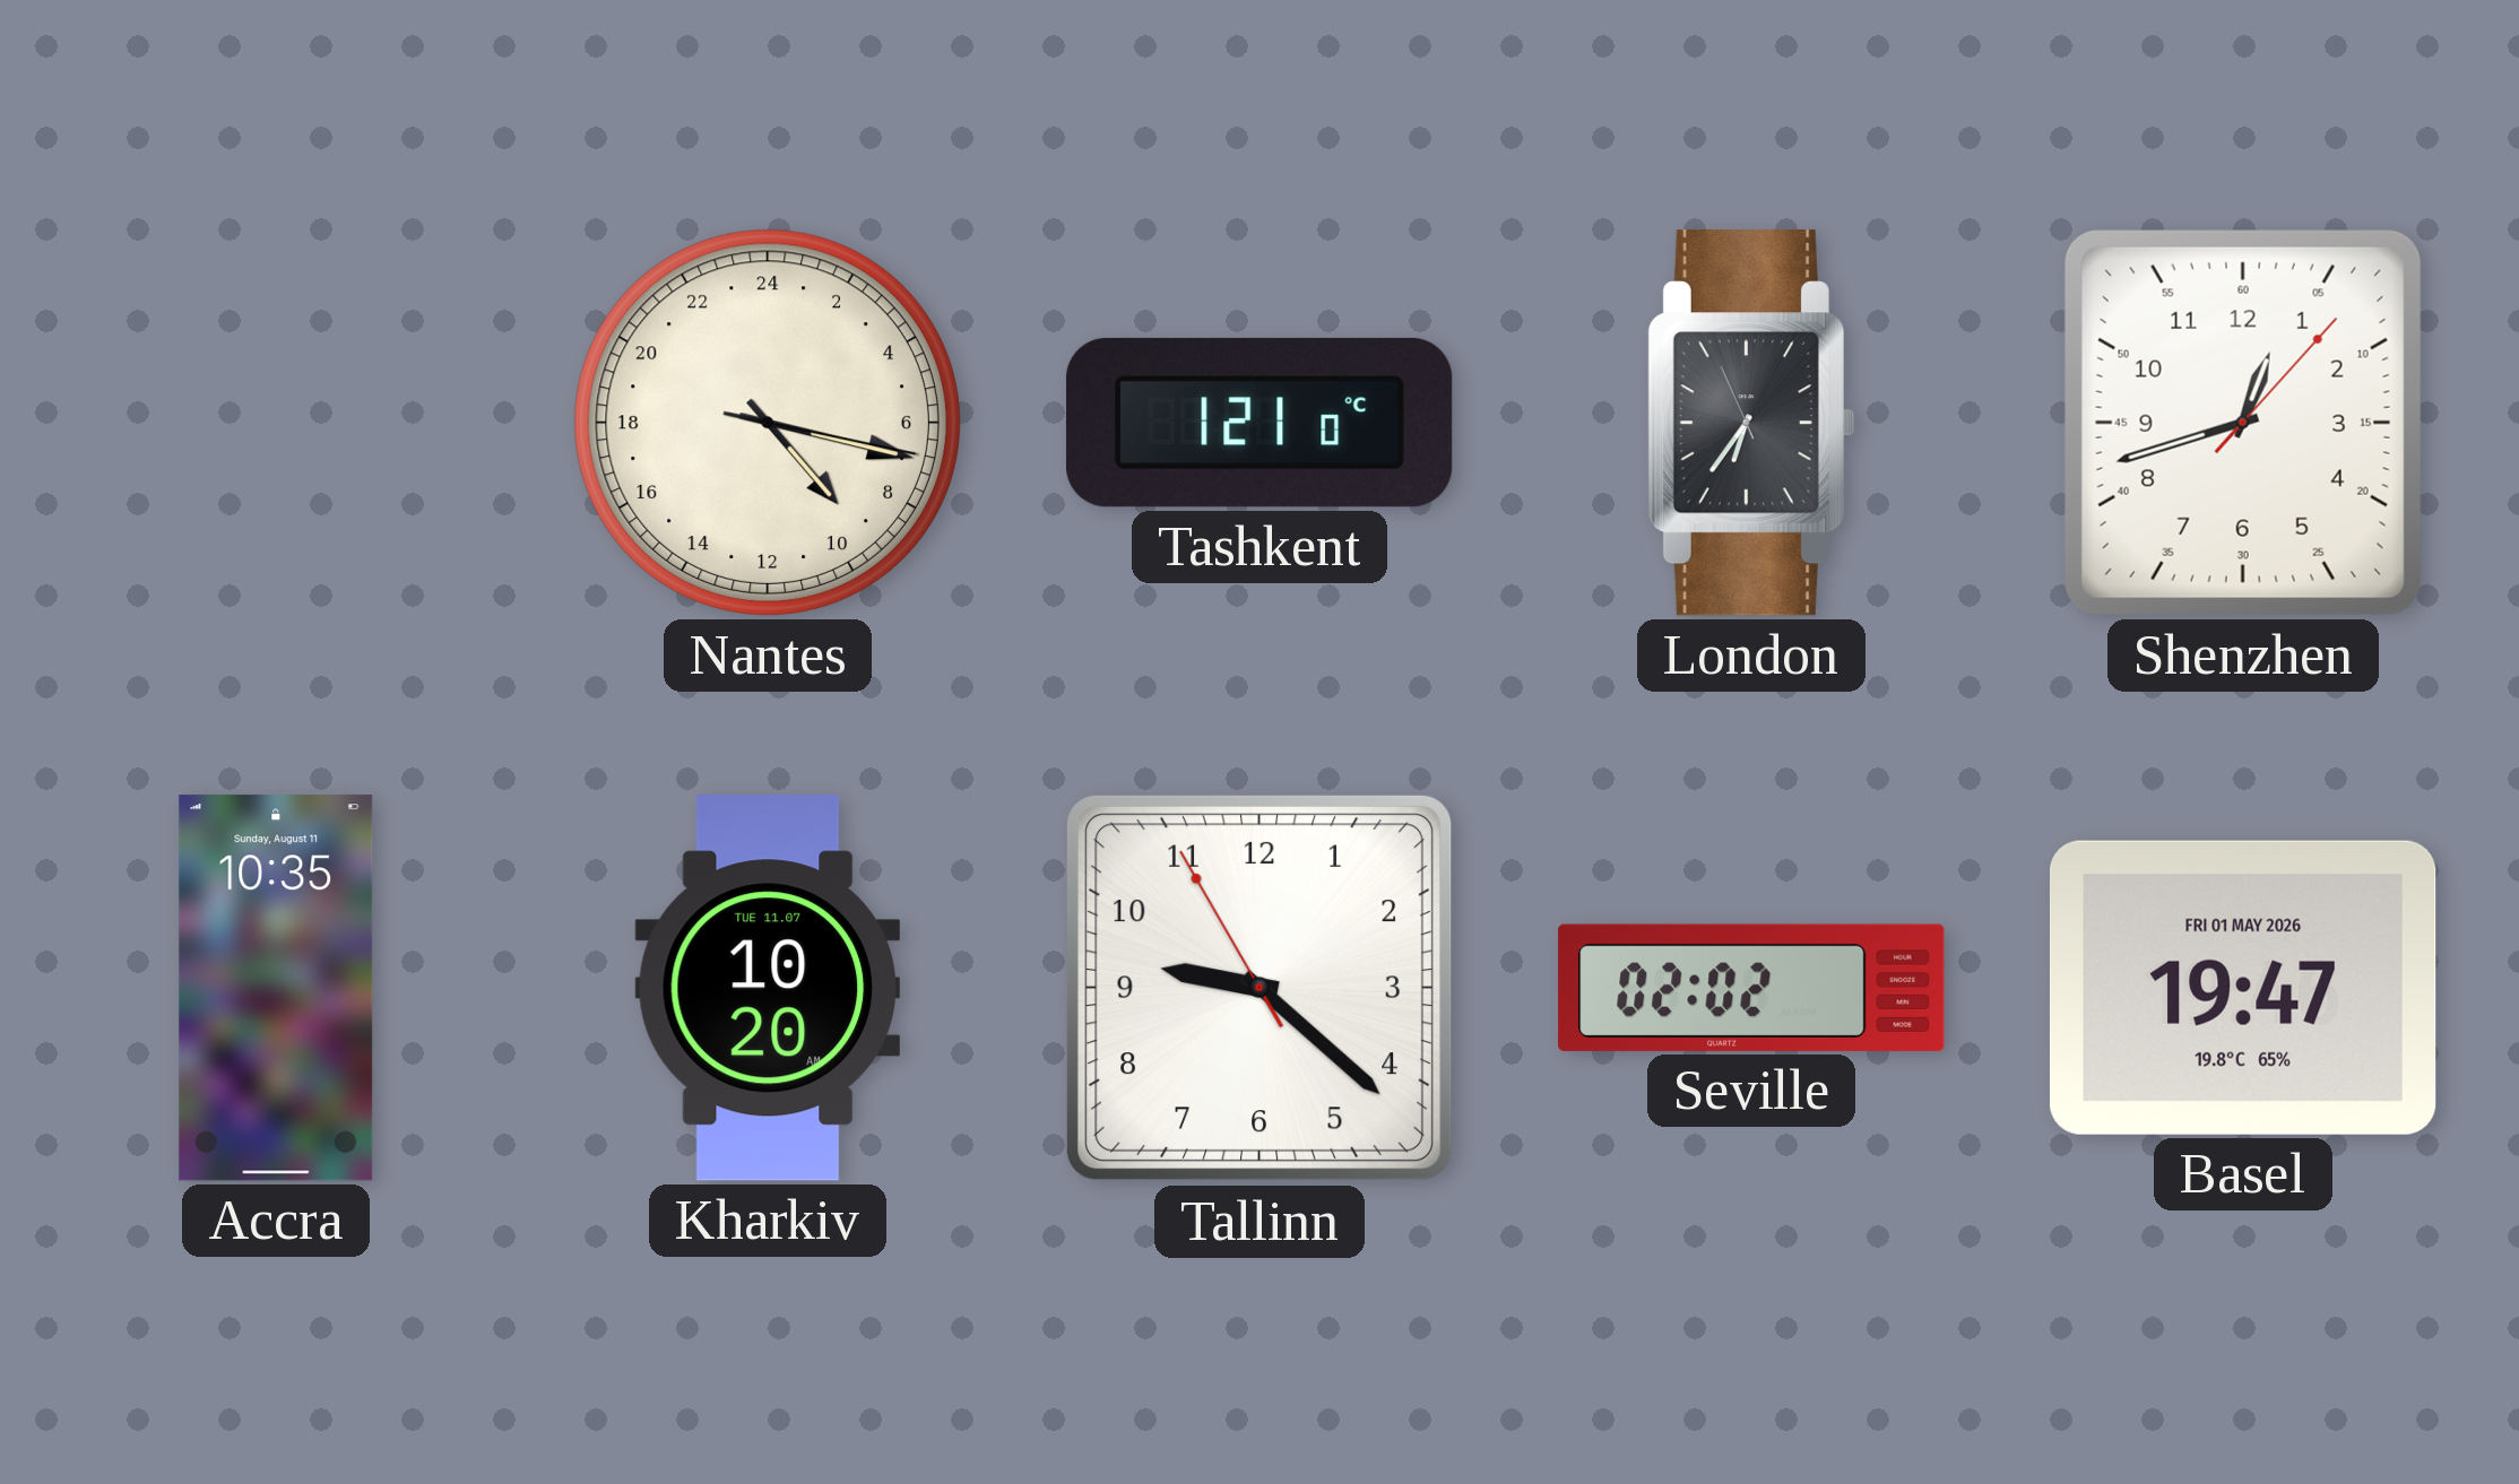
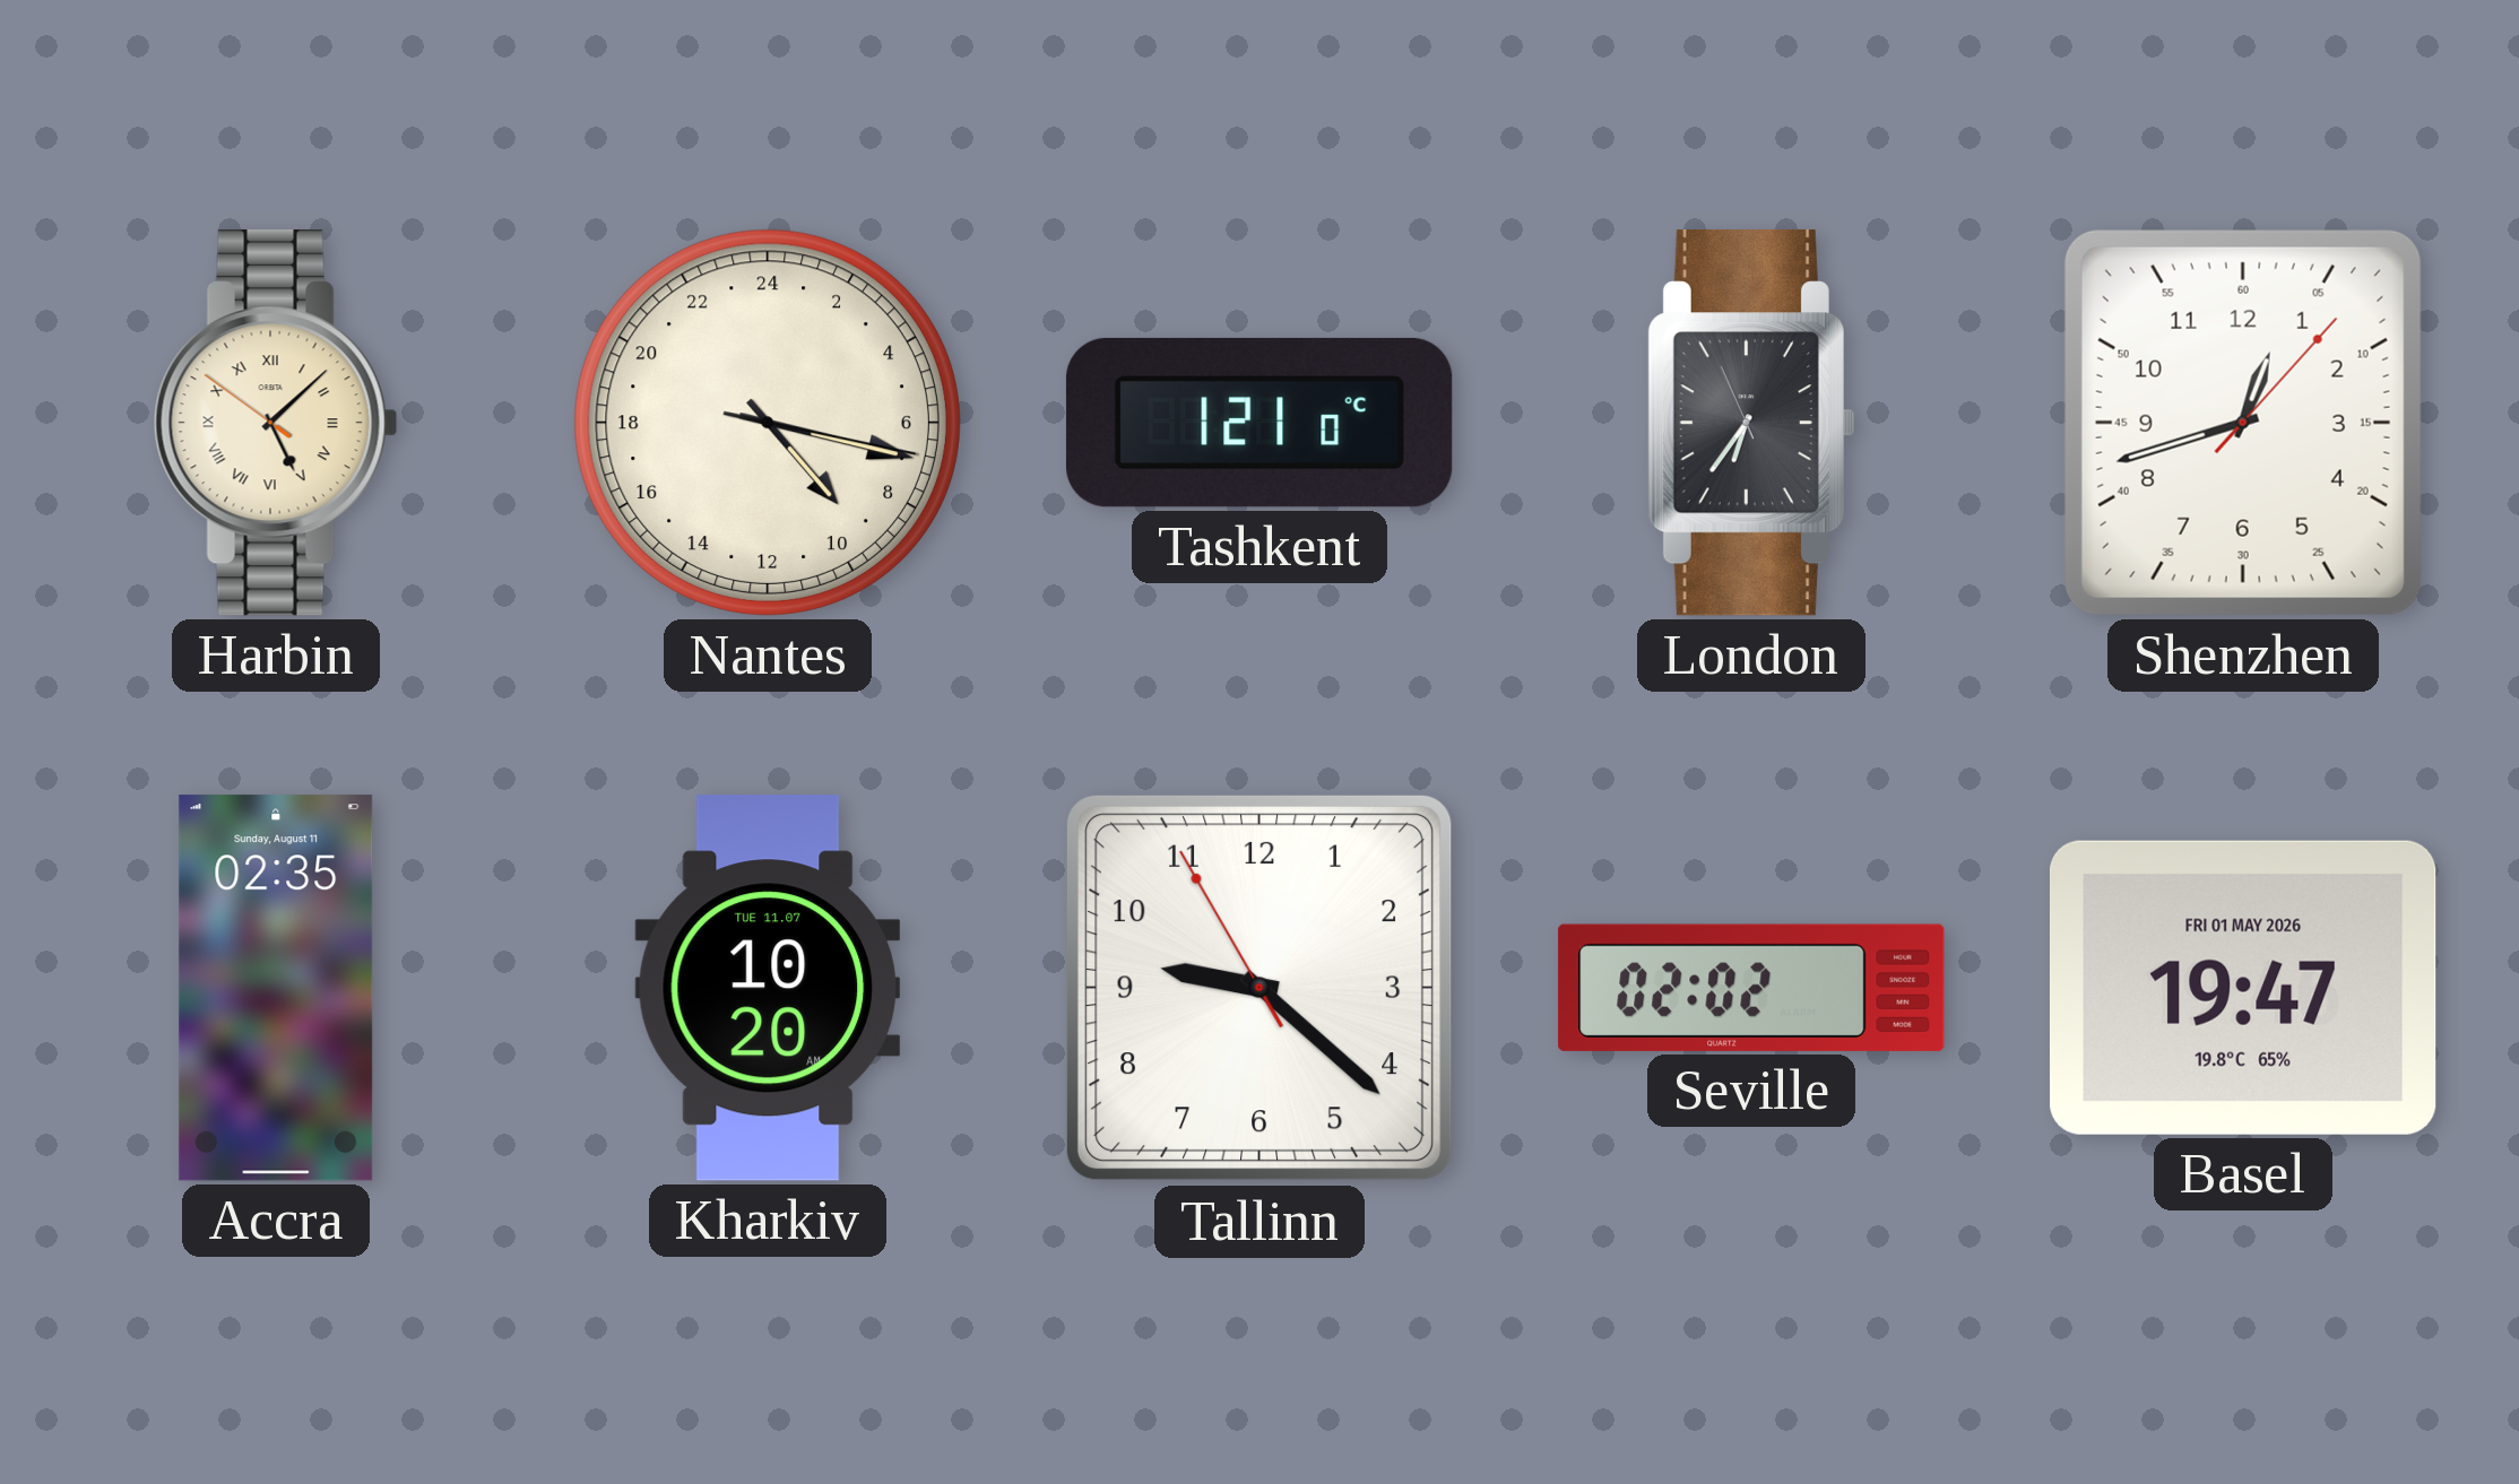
Harbin: none -> 5:07 (276, 423)
Accra: 10:35 -> 02:35 (276, 988)
